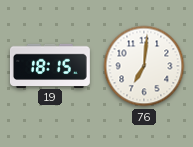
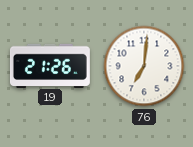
19: 18:15 -> 21:26 (50, 65)
